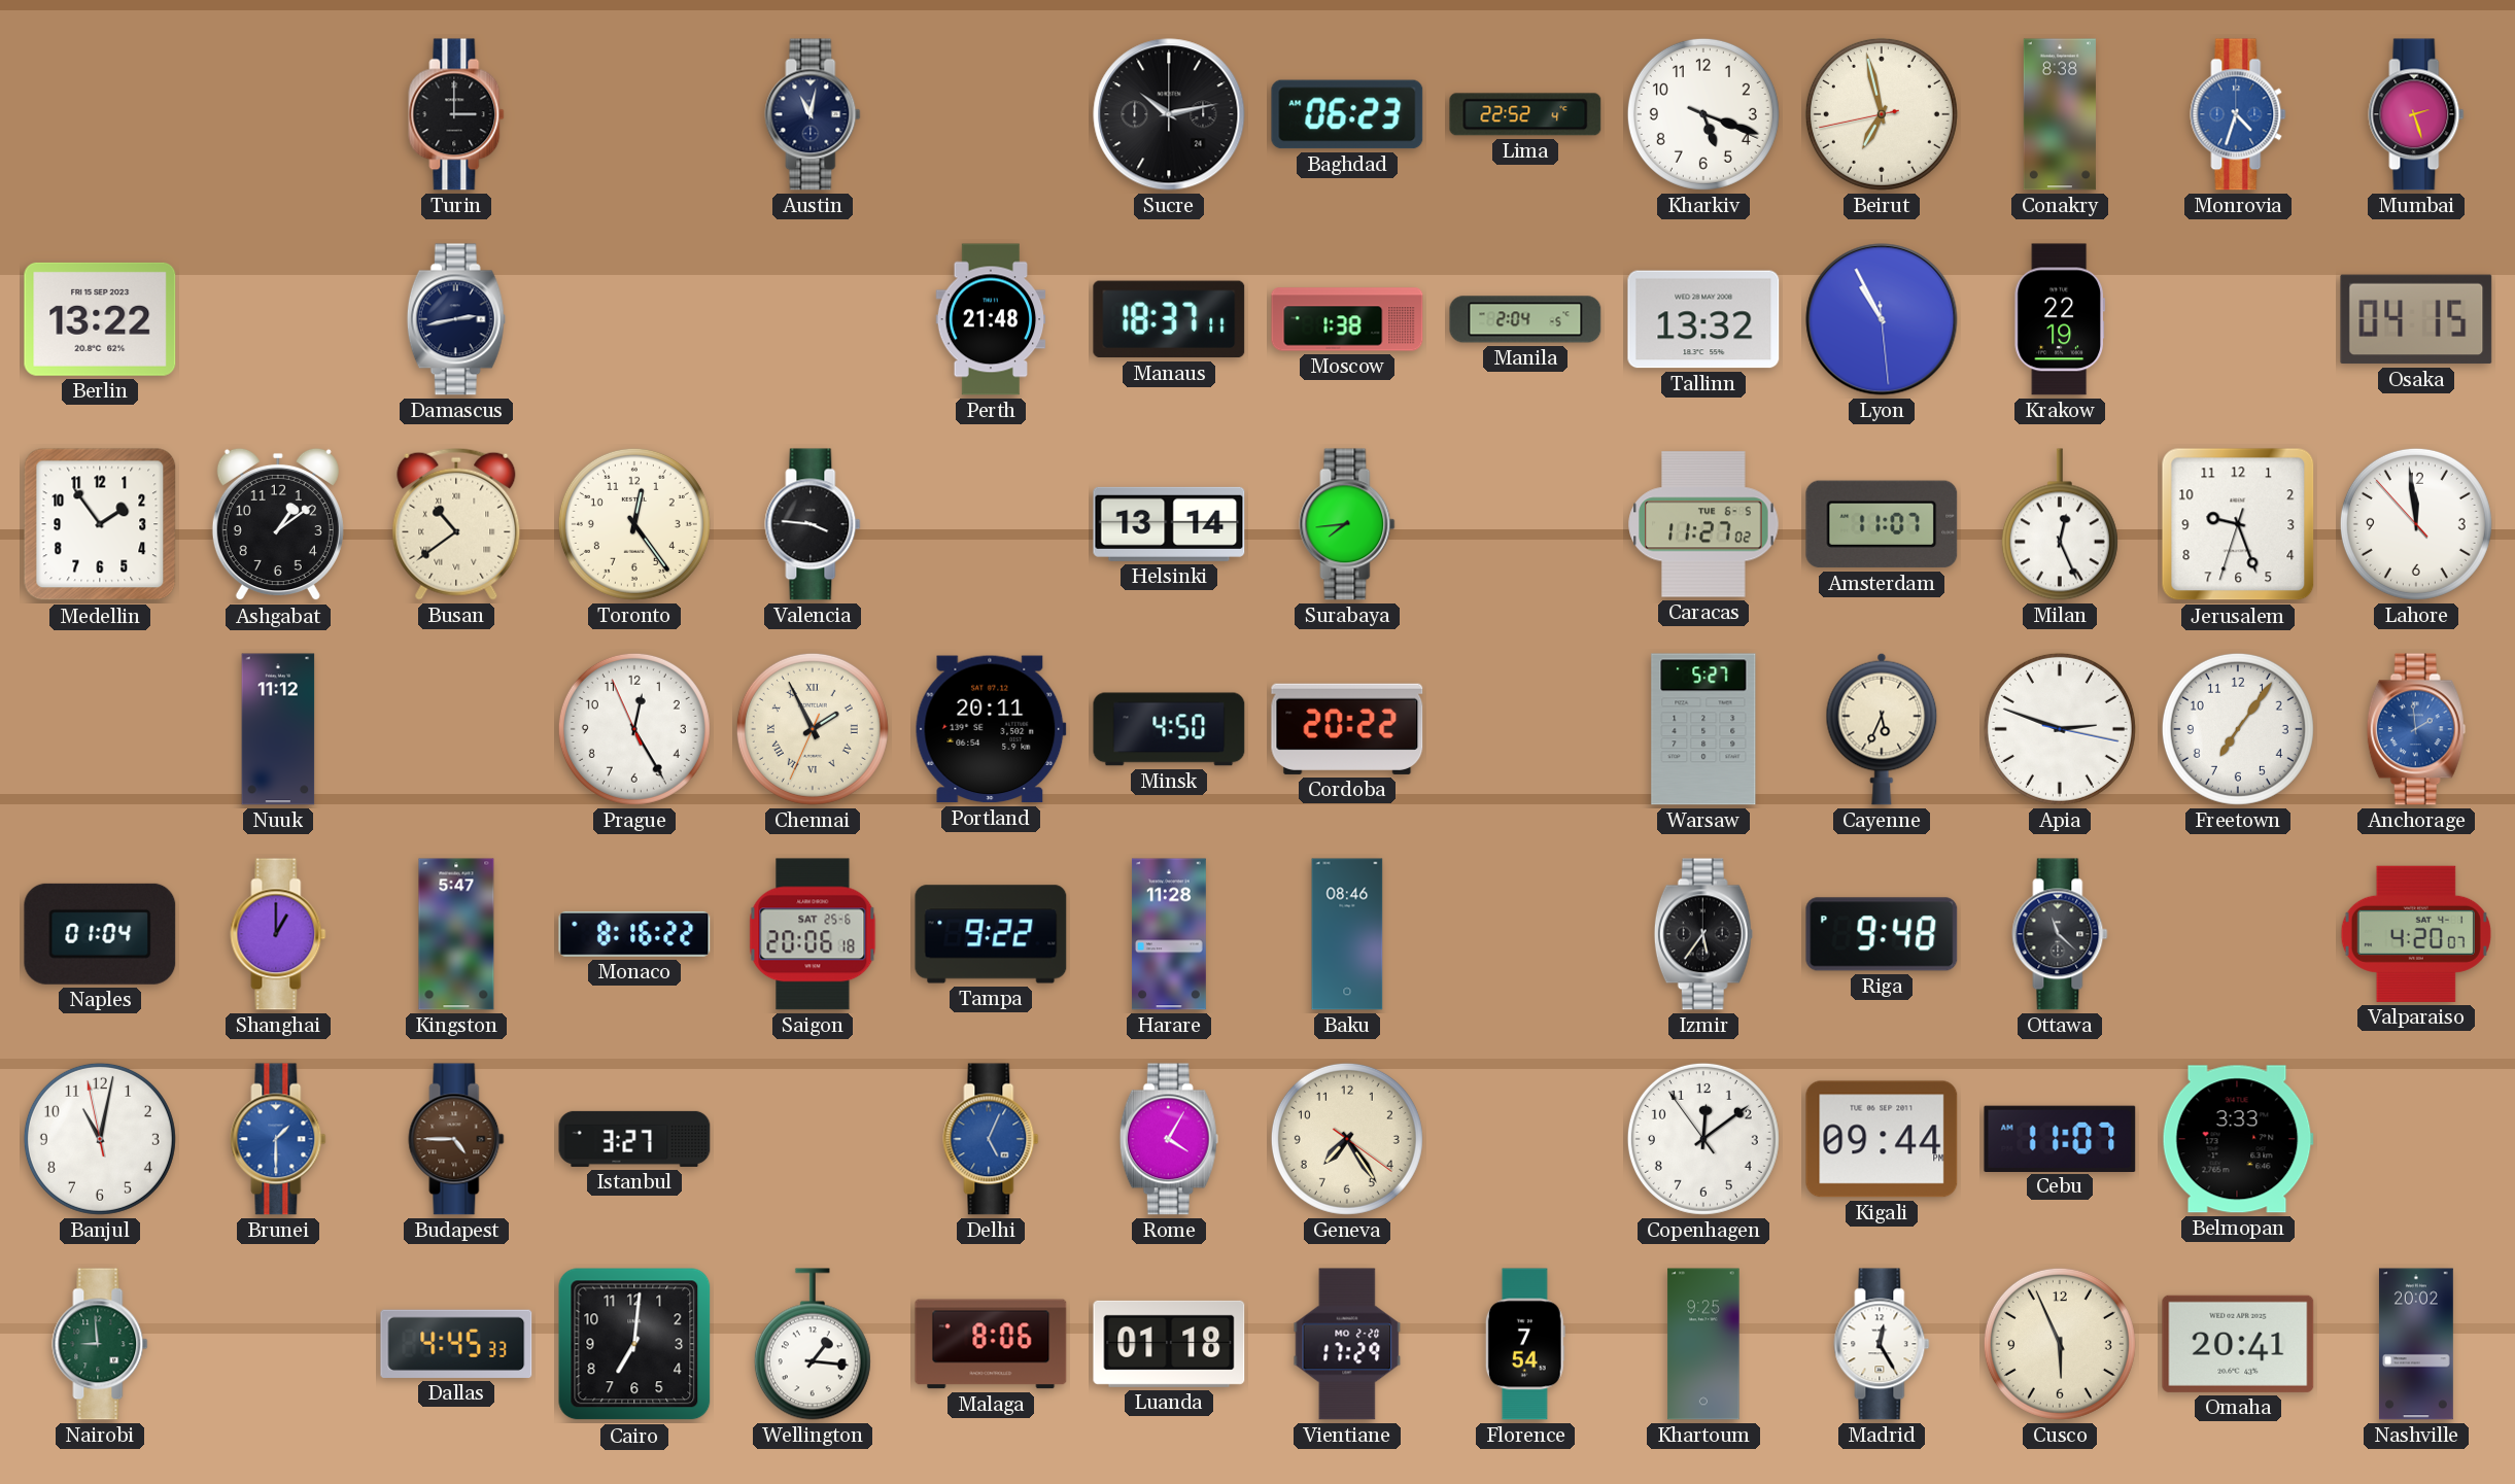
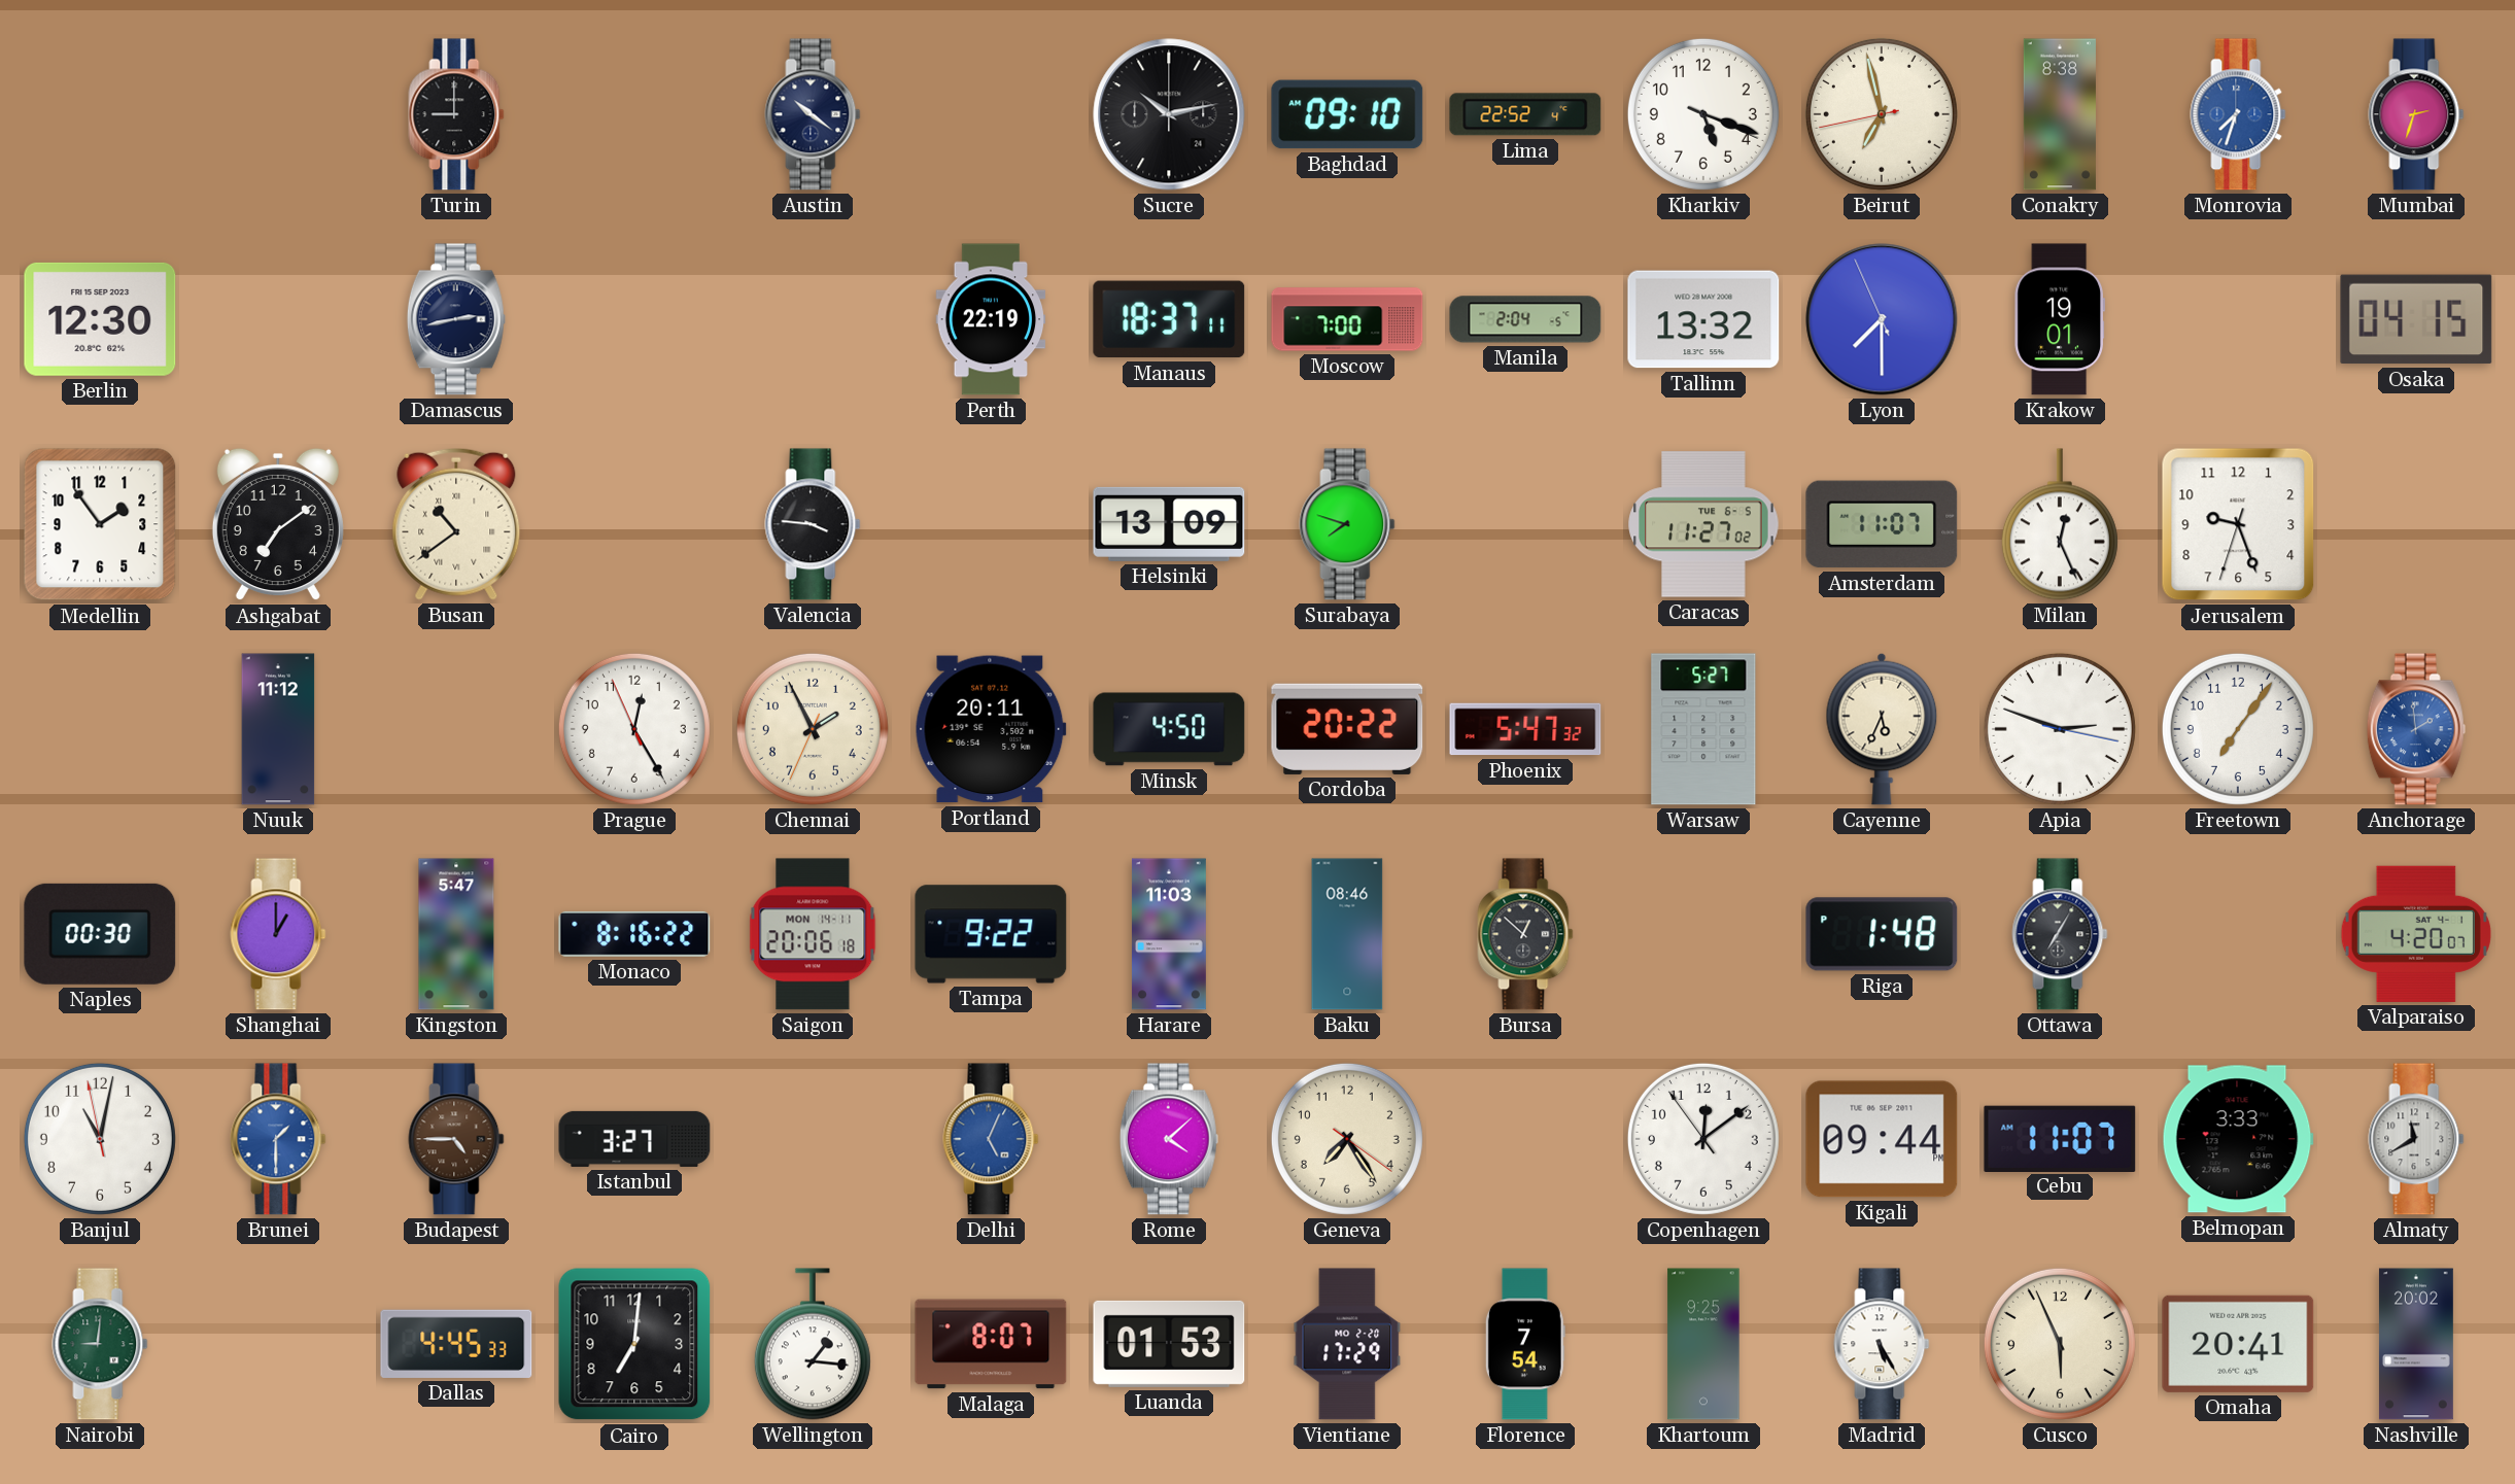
Turin: 3:00 -> 9:00 (456, 114)
Austin: 11:02 -> 10:21 (813, 114)
Baghdad: 06:23 -> 09:10 (1347, 114)
Monrovia: 4:33 -> 7:33 (2238, 114)
Mumbai: 2:27 -> 2:33 (2416, 114)
Berlin: 13:22 -> 12:30 (100, 319)
Perth: 21:48 -> 22:19 (991, 319)
Moscow: 1:38 -> 7:00 (1347, 319)
Lyon: 10:55 -> 7:29 (1882, 319)
Krakow: 22:19 -> 19:01 (2059, 319)
Ashgabat: 1:09 -> 7:09 (278, 524)
Toronto: 12:24 -> none (634, 524)
Helsinki: 13:14 -> 13:09 (1169, 524)
Surabaya: 7:44 -> 7:48 (1347, 524)
Lahore: 11:58 -> none (2416, 524)
Chennai numerals: Roman -> Arabic (813, 729)
Phoenix: none -> 5:47 (1525, 729)
Naples: 01:04 -> 00:30 (100, 934)
Saigon date: SAT 25-6 -> MON 14-11 (813, 934)
Harare: 11:28 -> 11:03 (1169, 934)
Bursa: none -> 12:52 (1525, 934)
Izmir: 5:36 -> none (1703, 934)
Riga: 9:48 -> 1:48 (1882, 934)
Ottawa: 11:22 -> 7:05 (2060, 934)
Rome: 4:05 -> 4:08 (1169, 1139)
Almaty: none -> 11:40 (2416, 1139)
Nairobi: 8:59 -> 9:01 (100, 1344)
Malaga: 8:06 -> 8:07 (991, 1344)
Luanda: 01:18 -> 01:53 (1169, 1344)
Madrid: 12:25 -> 5:25 (1882, 1344)
